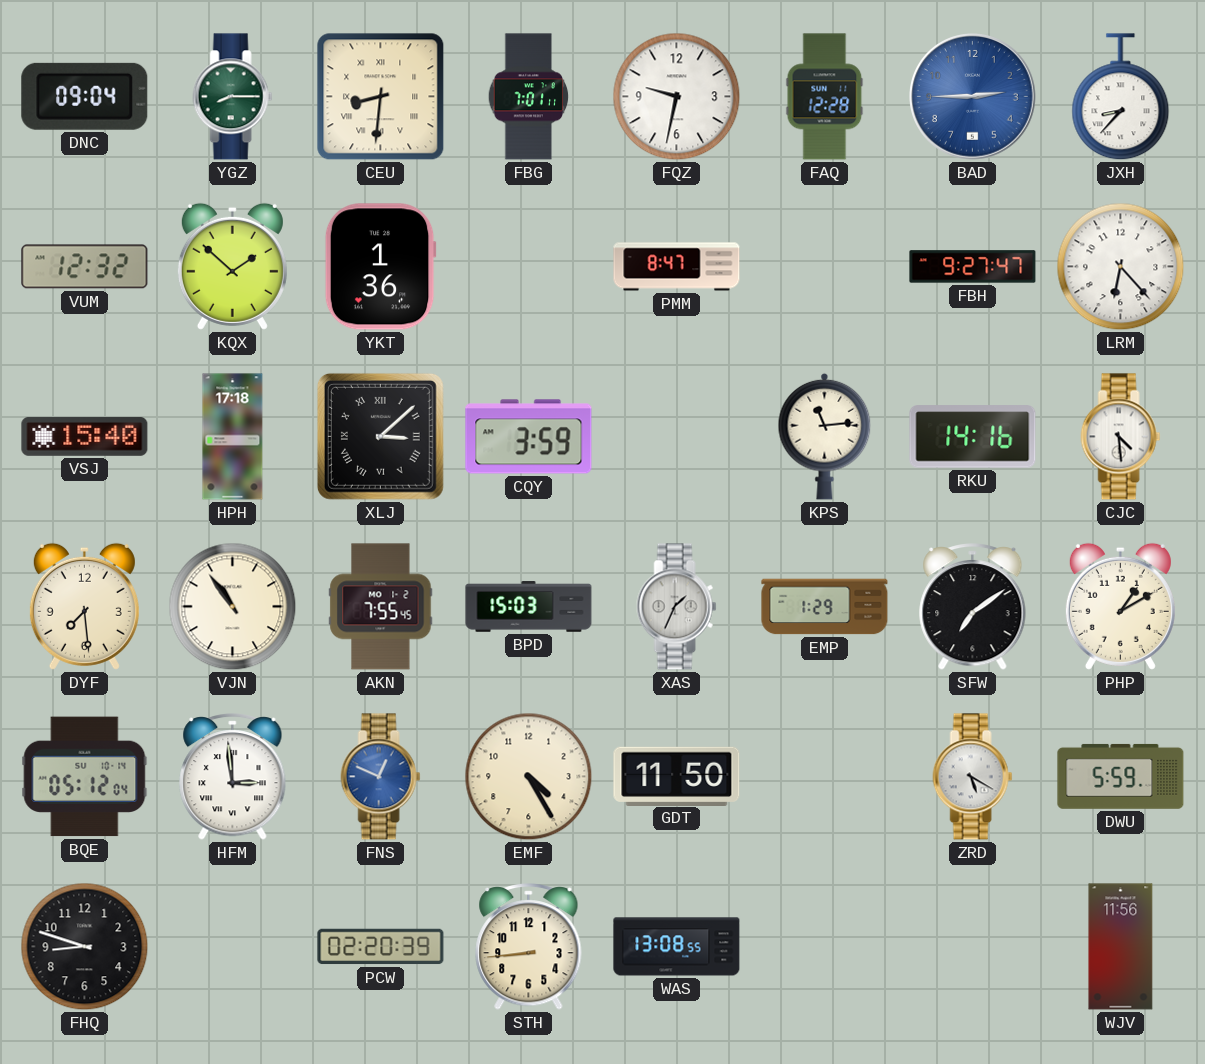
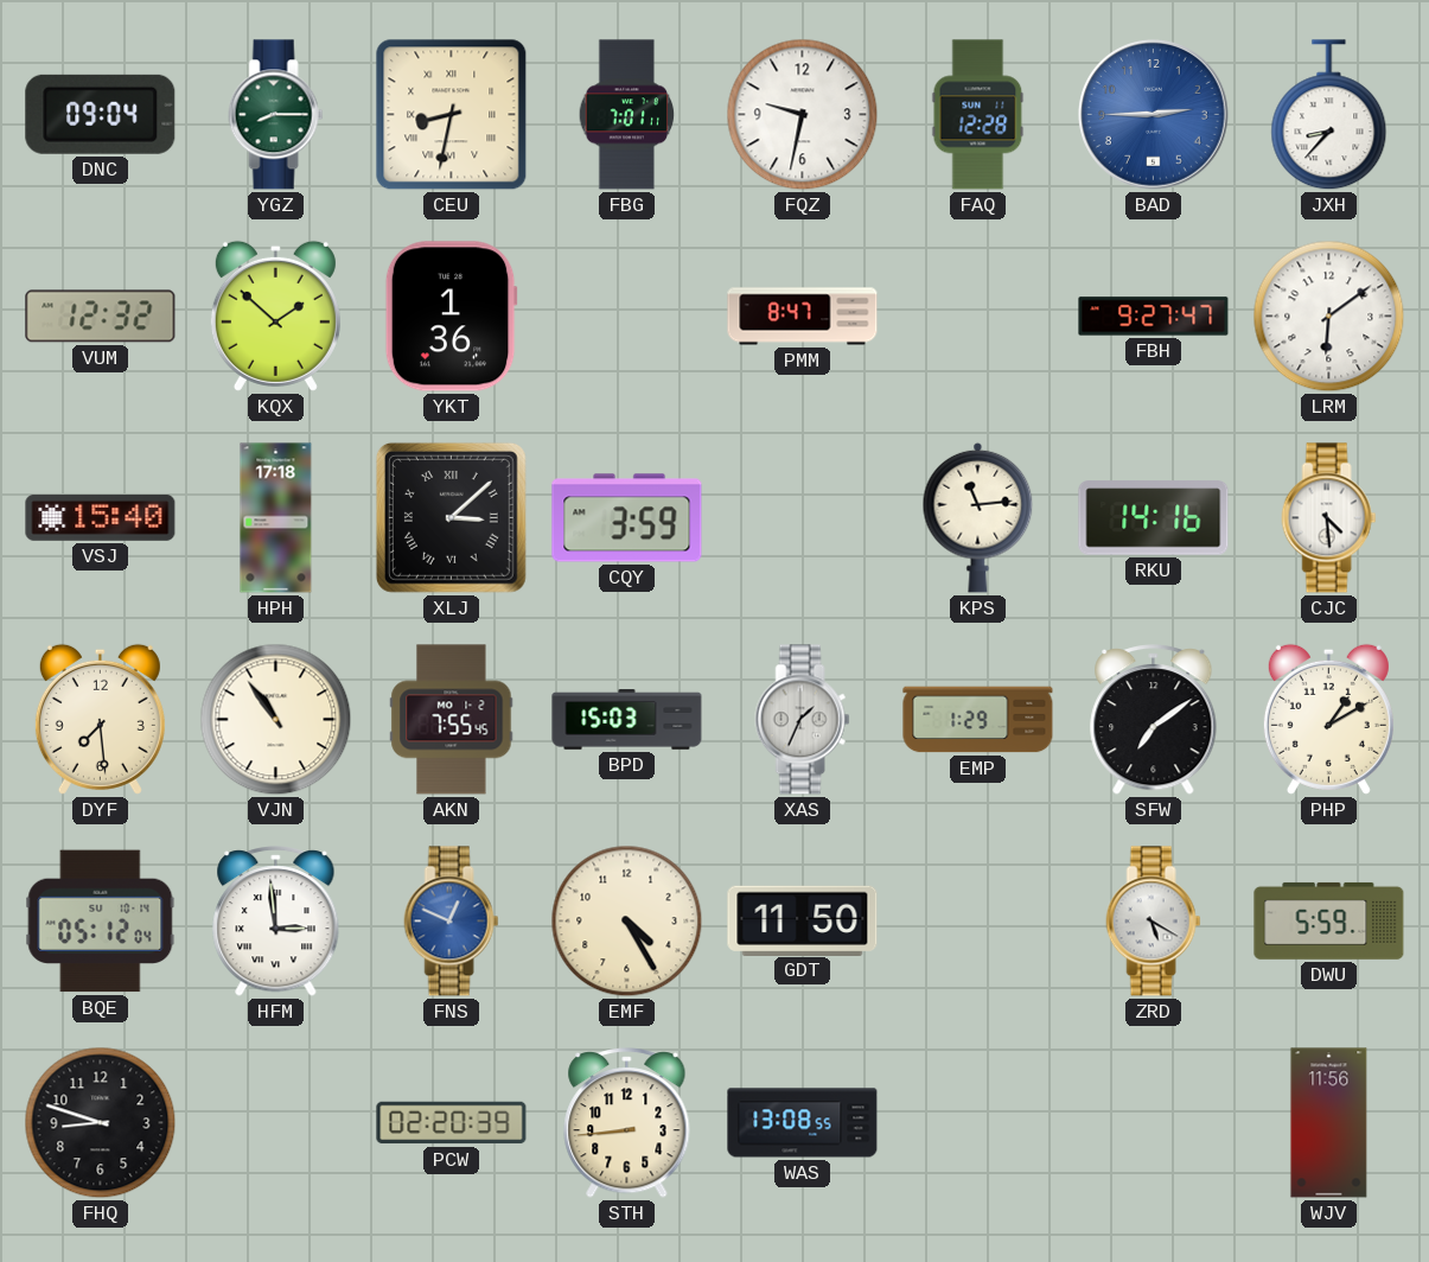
CEU: 8:31 -> 8:32 (452, 115)
LRM: 6:23 -> 6:09 (1329, 317)
